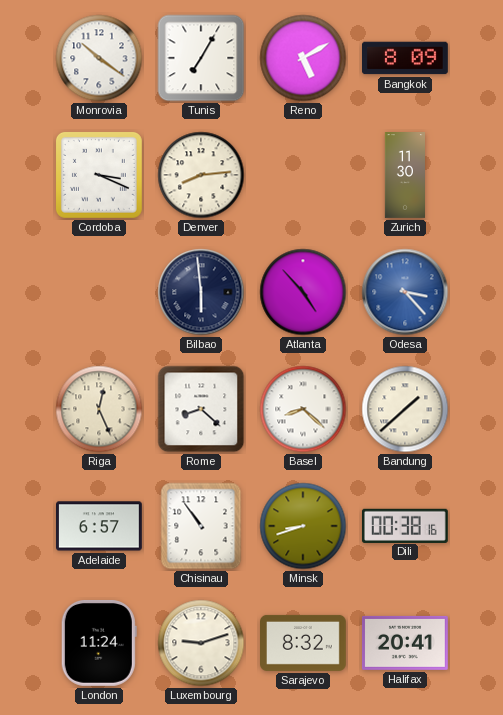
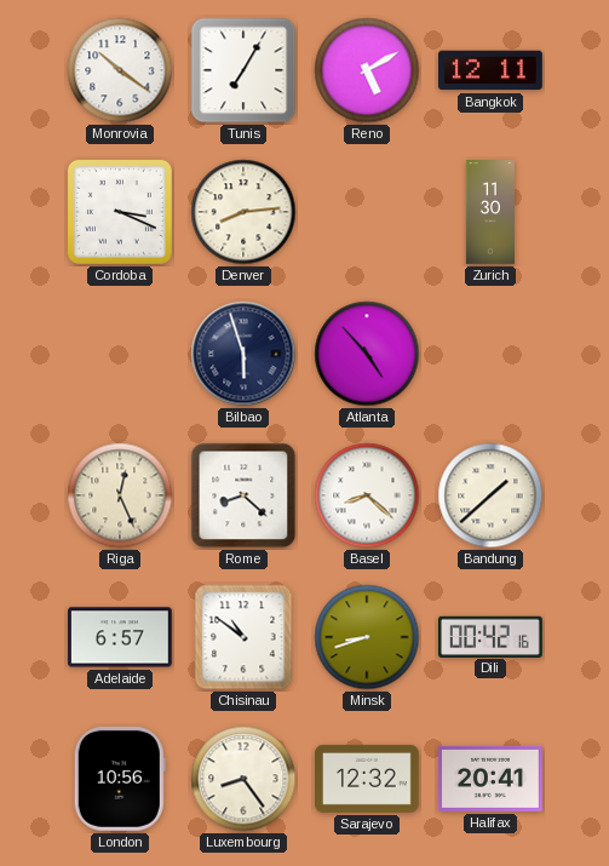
Bangkok: 8:09 -> 12:11 (492, 70)
Bilbao: 5:59 -> 5:57 (243, 354)
Odesa: 3:23 -> none (405, 292)
Chisinau: 10:54 -> 10:51 (243, 637)
Dili: 00:38 -> 00:42 (490, 636)
London: 11:24 -> 10:56 (120, 779)
Luxembourg: 9:12 -> 8:24 (243, 779)
Sarajevo: 8:32 -> 12:32 (368, 779)
